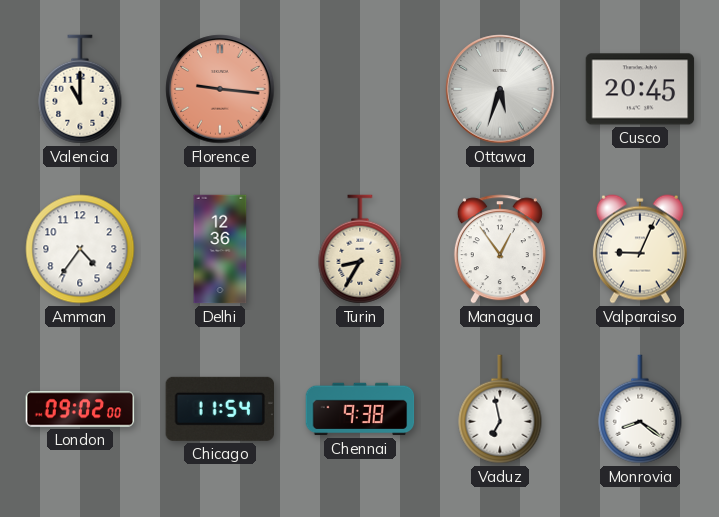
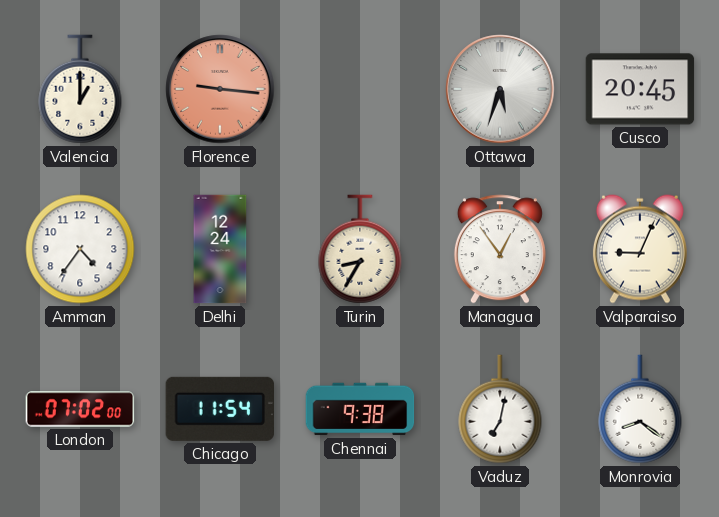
Valencia: 11:00 -> 1:00 (80, 89)
Delhi: 12:36 -> 12:24 (220, 249)
London: 09:02 -> 07:02 (80, 409)
Vaduz: 6:58 -> 7:02 (500, 409)
